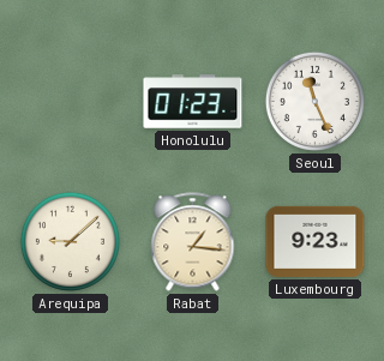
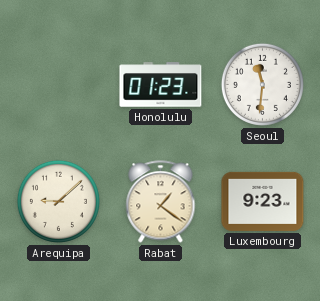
Seoul: 11:26 -> 11:31 (262, 84)
Rabat: 1:16 -> 1:21 (161, 202)
